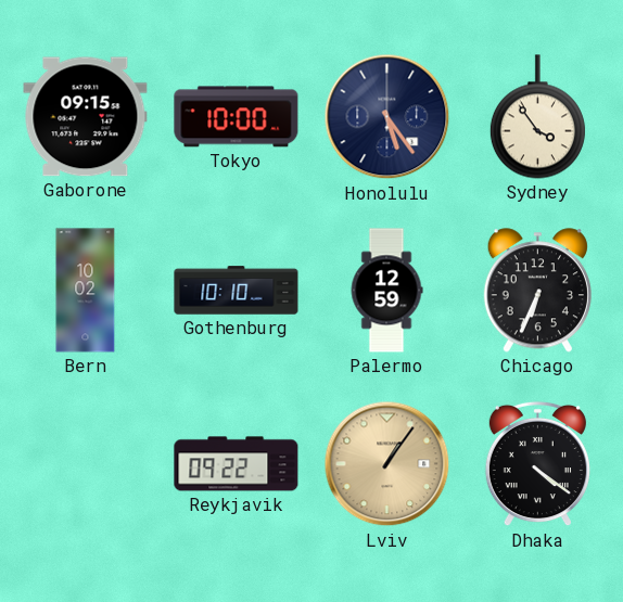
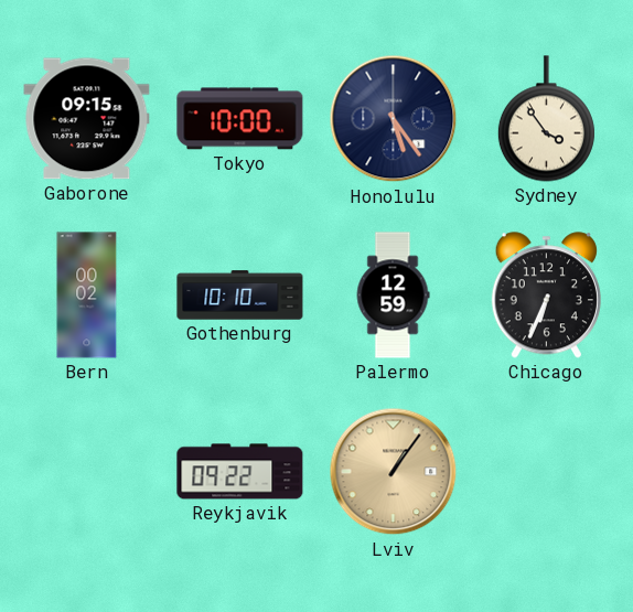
Bern: 10:02 -> 00:02 (87, 296)
Dhaka: 4:21 -> none (537, 464)
